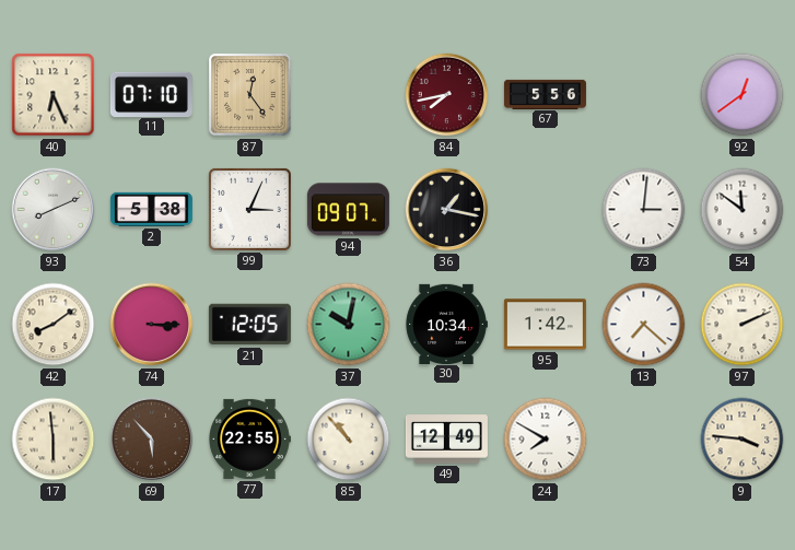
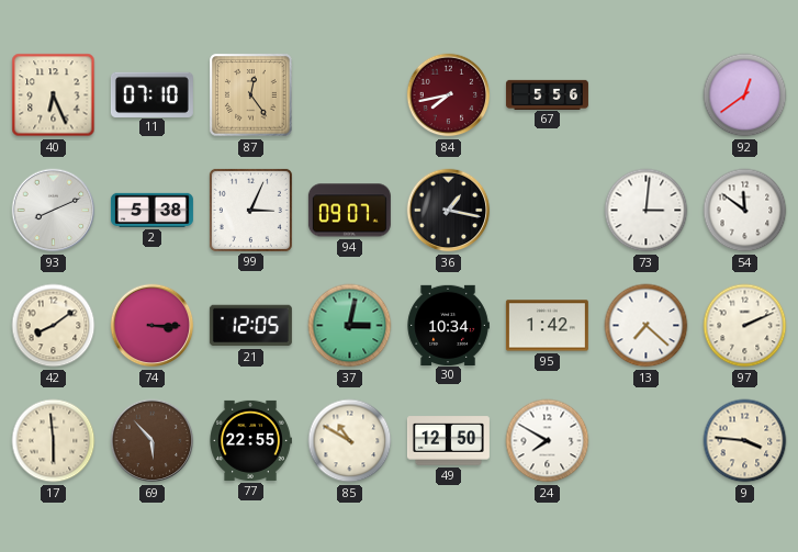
37: 10:02 -> 3:02 (350, 326)
85: 10:53 -> 10:50 (350, 441)
49: 12:49 -> 12:50 (448, 441)
